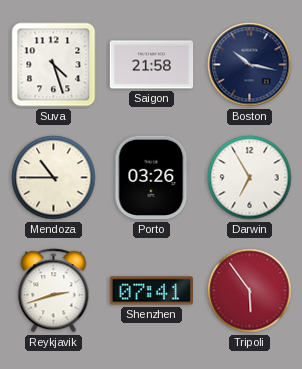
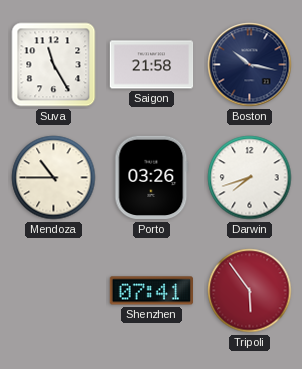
Suva: 4:27 -> 11:25 (54, 65)
Darwin: 6:55 -> 7:42 (250, 178)
Reykjavik: 2:42 -> none (54, 291)
